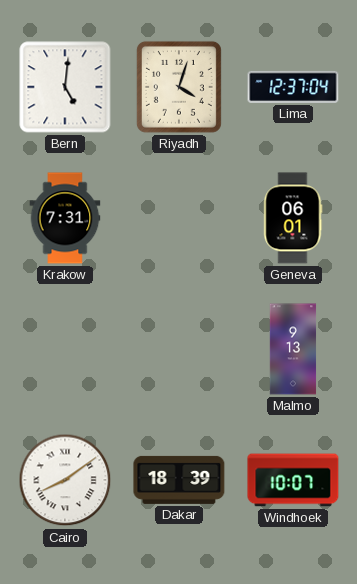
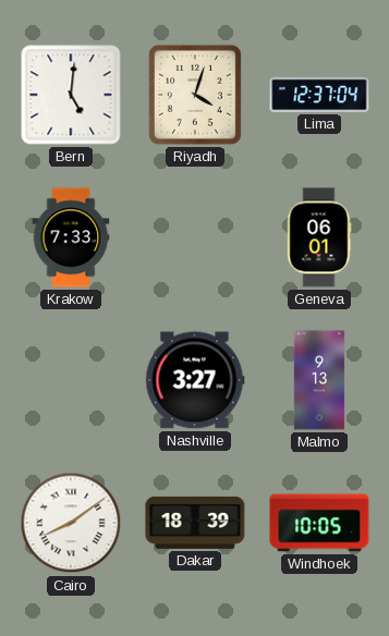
Krakow: 7:31 -> 7:33 (71, 237)
Nashville: none -> 3:27 (195, 380)
Windhoek: 10:07 -> 10:05 (319, 523)
